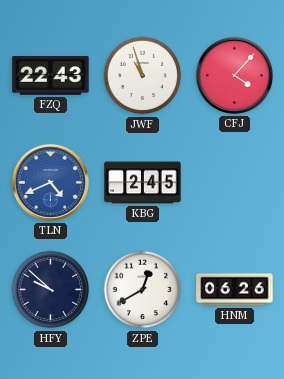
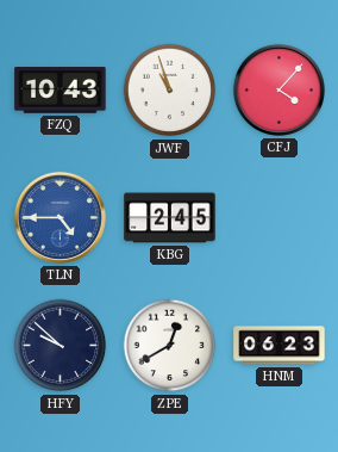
FZQ: 22:43 -> 10:43 (61, 91)
TLN: 4:41 -> 4:45 (60, 217)
HNM: 06:26 -> 06:23 (280, 346)
